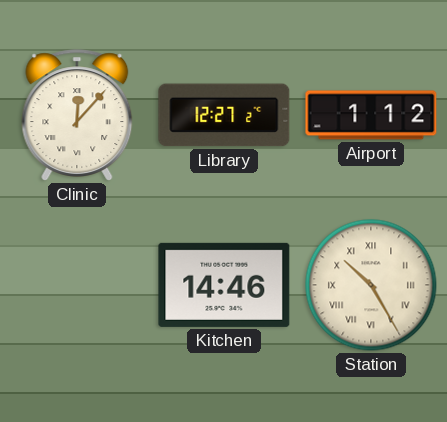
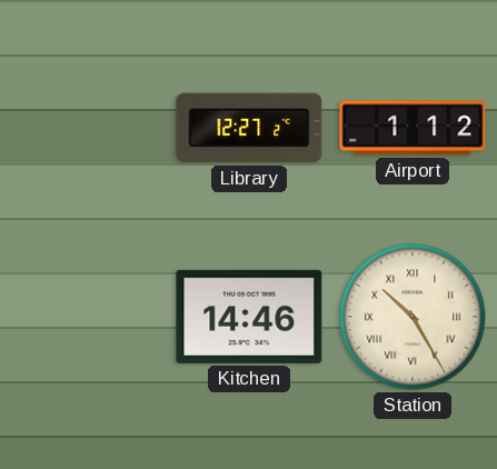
Clinic: 12:07 -> none (77, 115)
